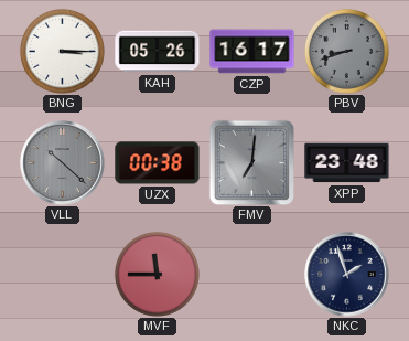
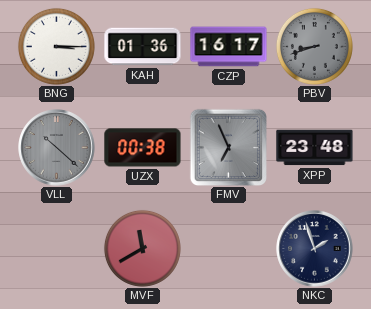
KAH: 05:26 -> 01:36 (143, 47)
FMV: 7:01 -> 6:56 (228, 147)
MVF: 11:45 -> 11:40 (142, 248)
